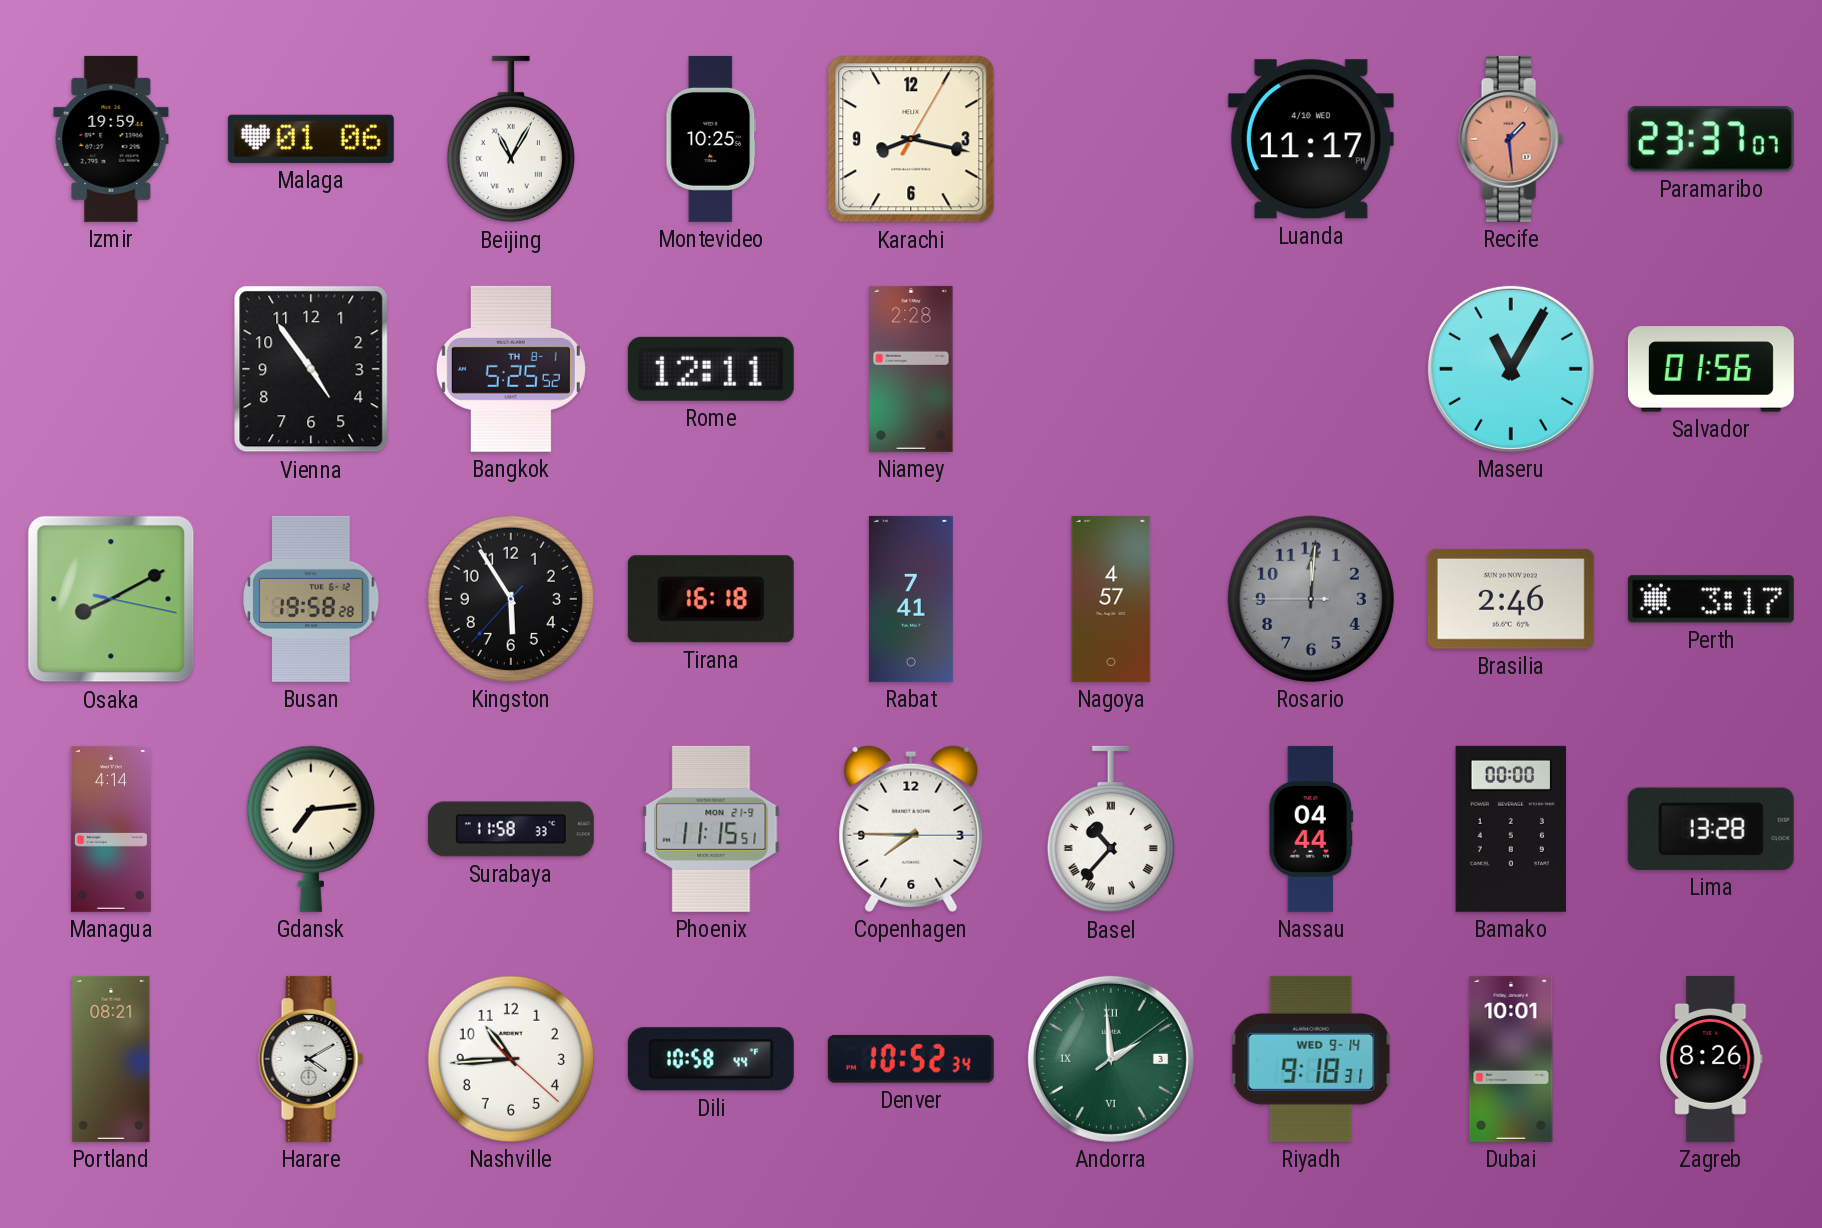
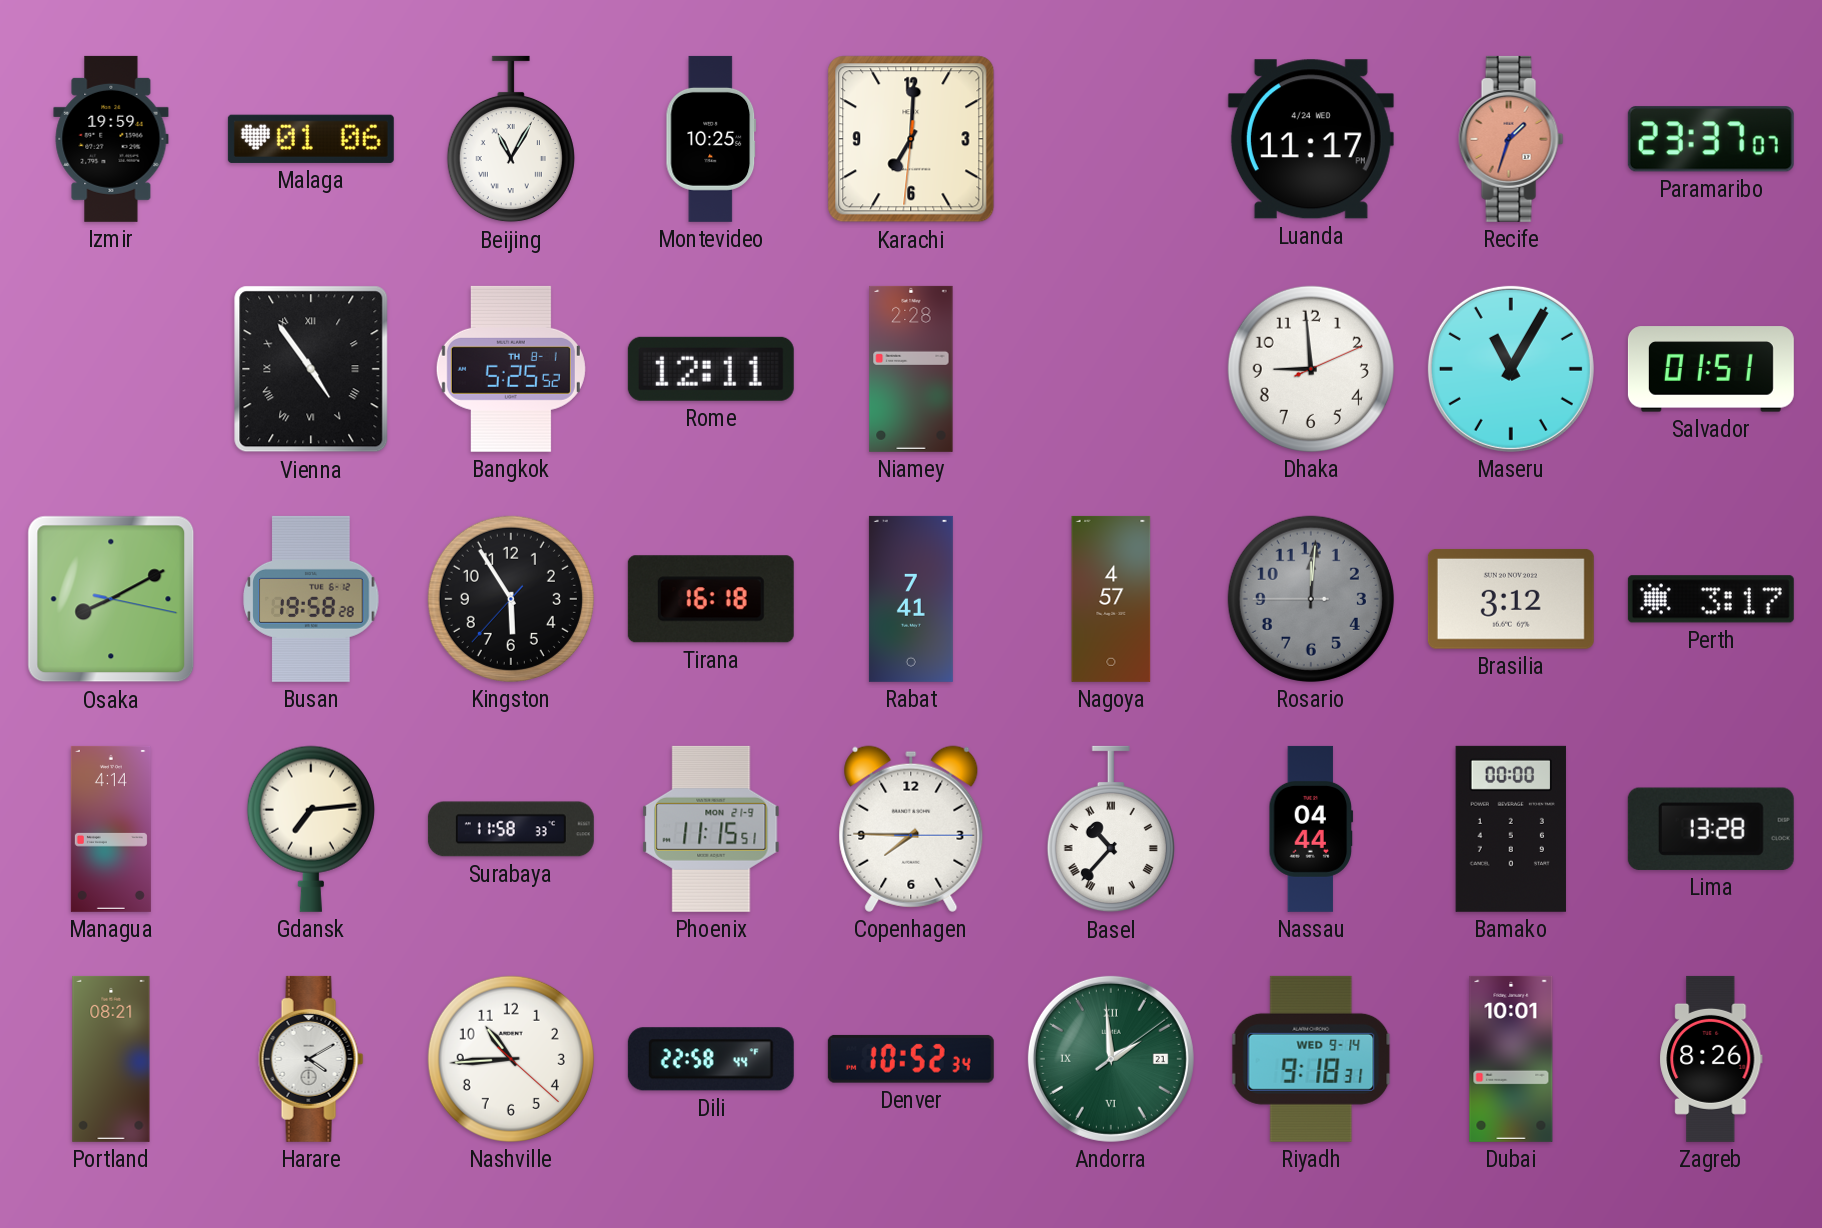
Karachi: 8:17 -> 7:00 (911, 139)
Luanda date: 4/10 WED -> 4/24 WED (1311, 139)
Recife: 1:29 -> 1:33 (1511, 139)
Vienna numerals: Arabic -> Roman (311, 369)
Dhaka: none -> 8:59 (1311, 369)
Salvador: 01:56 -> 01:51 (1711, 369)
Brasilia: 2:46 -> 3:12 (1511, 599)
Dili: 10:58 -> 22:58 (711, 1059)
Andorra date: 3 -> 21 (1111, 1059)
